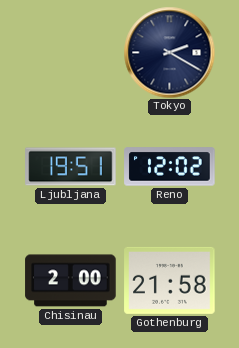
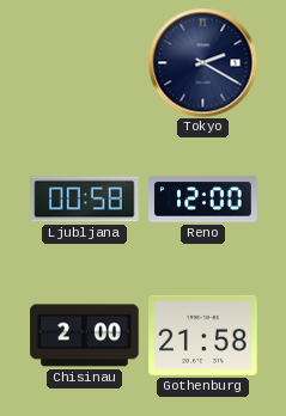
Ljubljana: 19:51 -> 00:58 (85, 200)
Reno: 12:02 -> 12:00 (203, 200)
